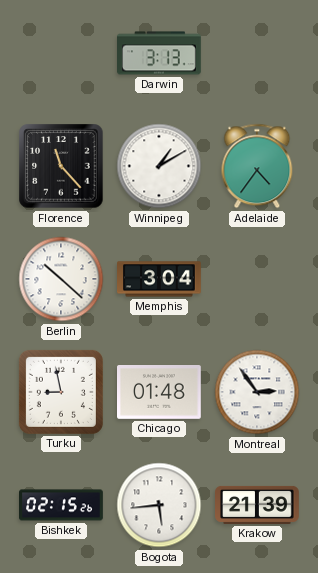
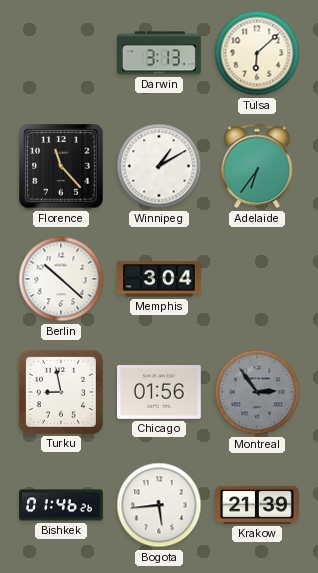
Tulsa: none -> 6:08 (257, 53)
Adelaide: 4:36 -> 6:36 (257, 166)
Chicago: 01:48 -> 01:56 (160, 393)
Montreal dial: white -> grey (257, 392)
Bishkek: 02:15 -> 01:46 (61, 505)
